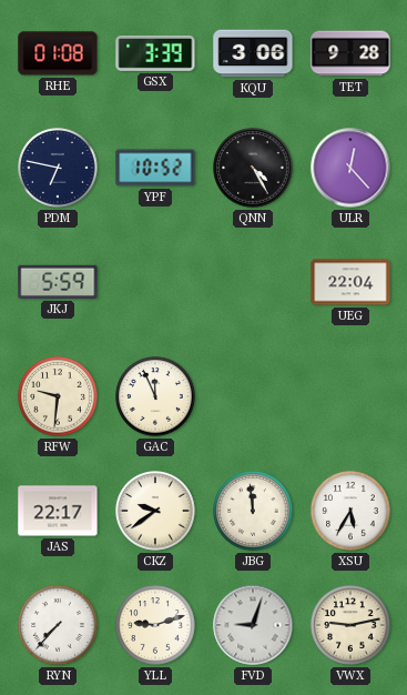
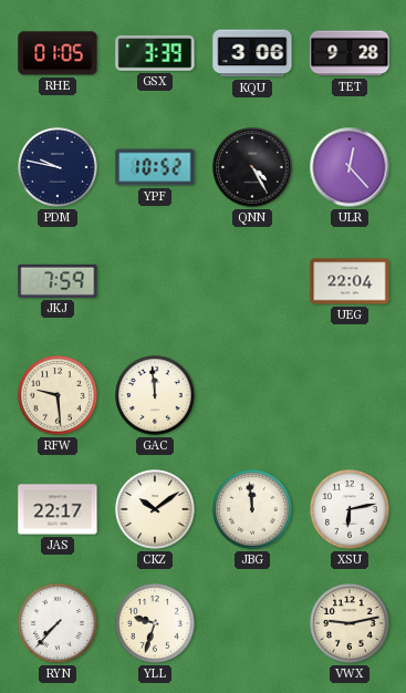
RHE: 01:08 -> 01:05 (58, 53)
PDM: 6:47 -> 9:47 (58, 167)
JKJ: 5:59 -> 7:59 (58, 281)
RFW: 9:31 -> 9:29 (58, 395)
GAC: 11:56 -> 11:59 (155, 395)
CKZ: 9:39 -> 10:09 (155, 509)
XSU: 5:35 -> 6:13 (350, 509)
YLL: 9:12 -> 9:33 (155, 623)
FVD: 9:03 -> none (253, 625)
